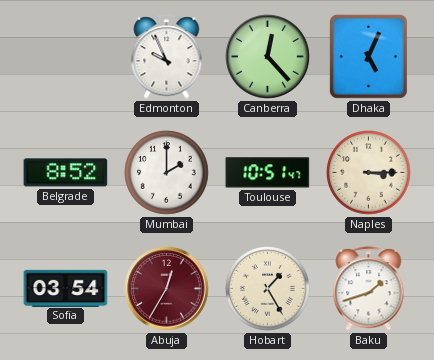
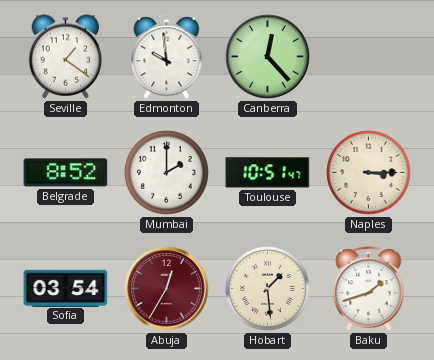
Seville: none -> 1:21 (66, 57)
Edmonton: 9:56 -> 9:59 (167, 57)
Dhaka: 5:04 -> none (368, 56)
Hobart: 1:25 -> 1:29 (268, 289)
